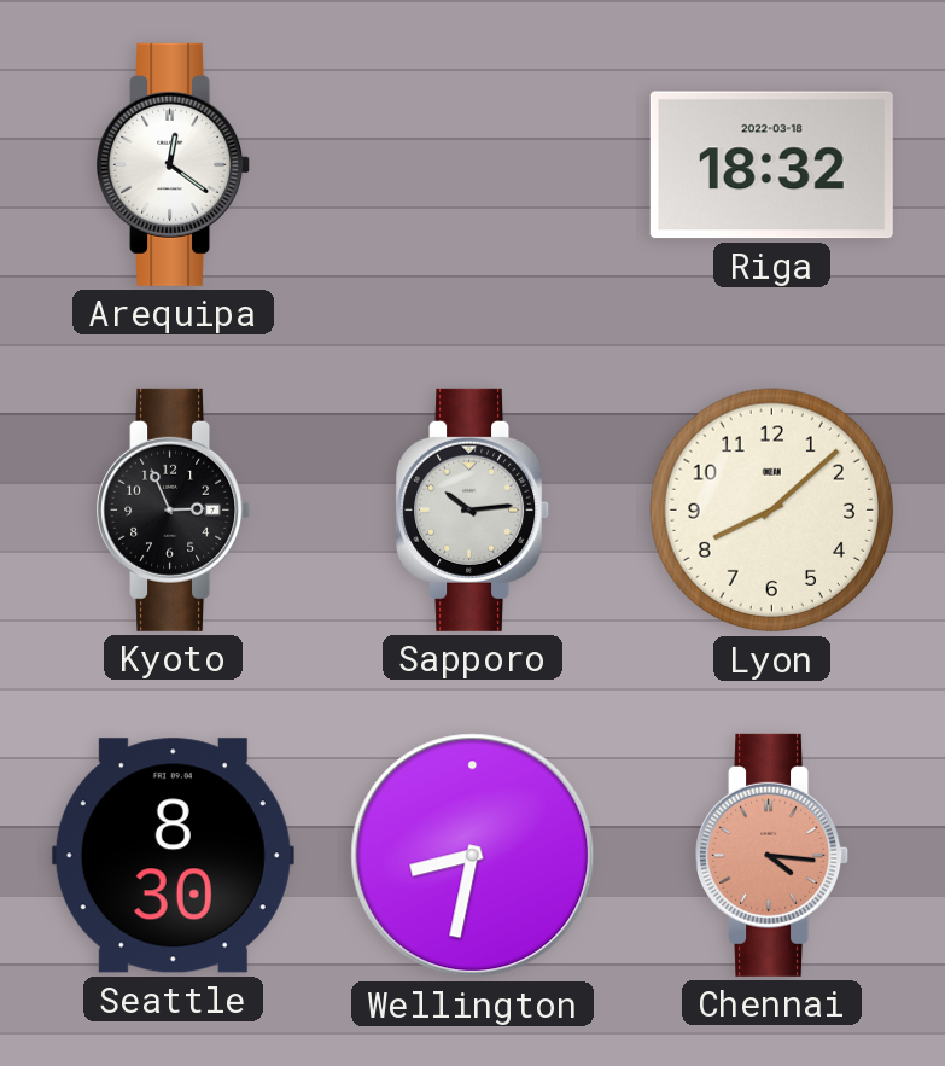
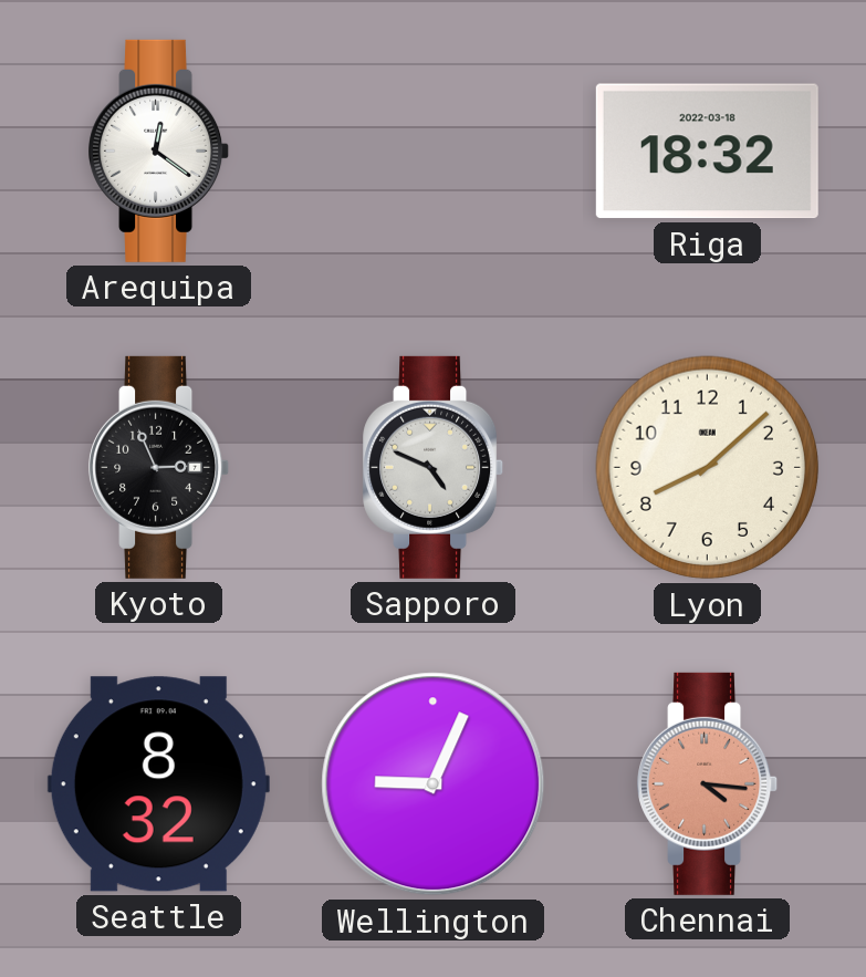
Sapporo: 10:14 -> 4:49 (434, 467)
Seattle: 8:30 -> 8:32 (158, 784)
Wellington: 8:32 -> 9:04 (434, 784)
